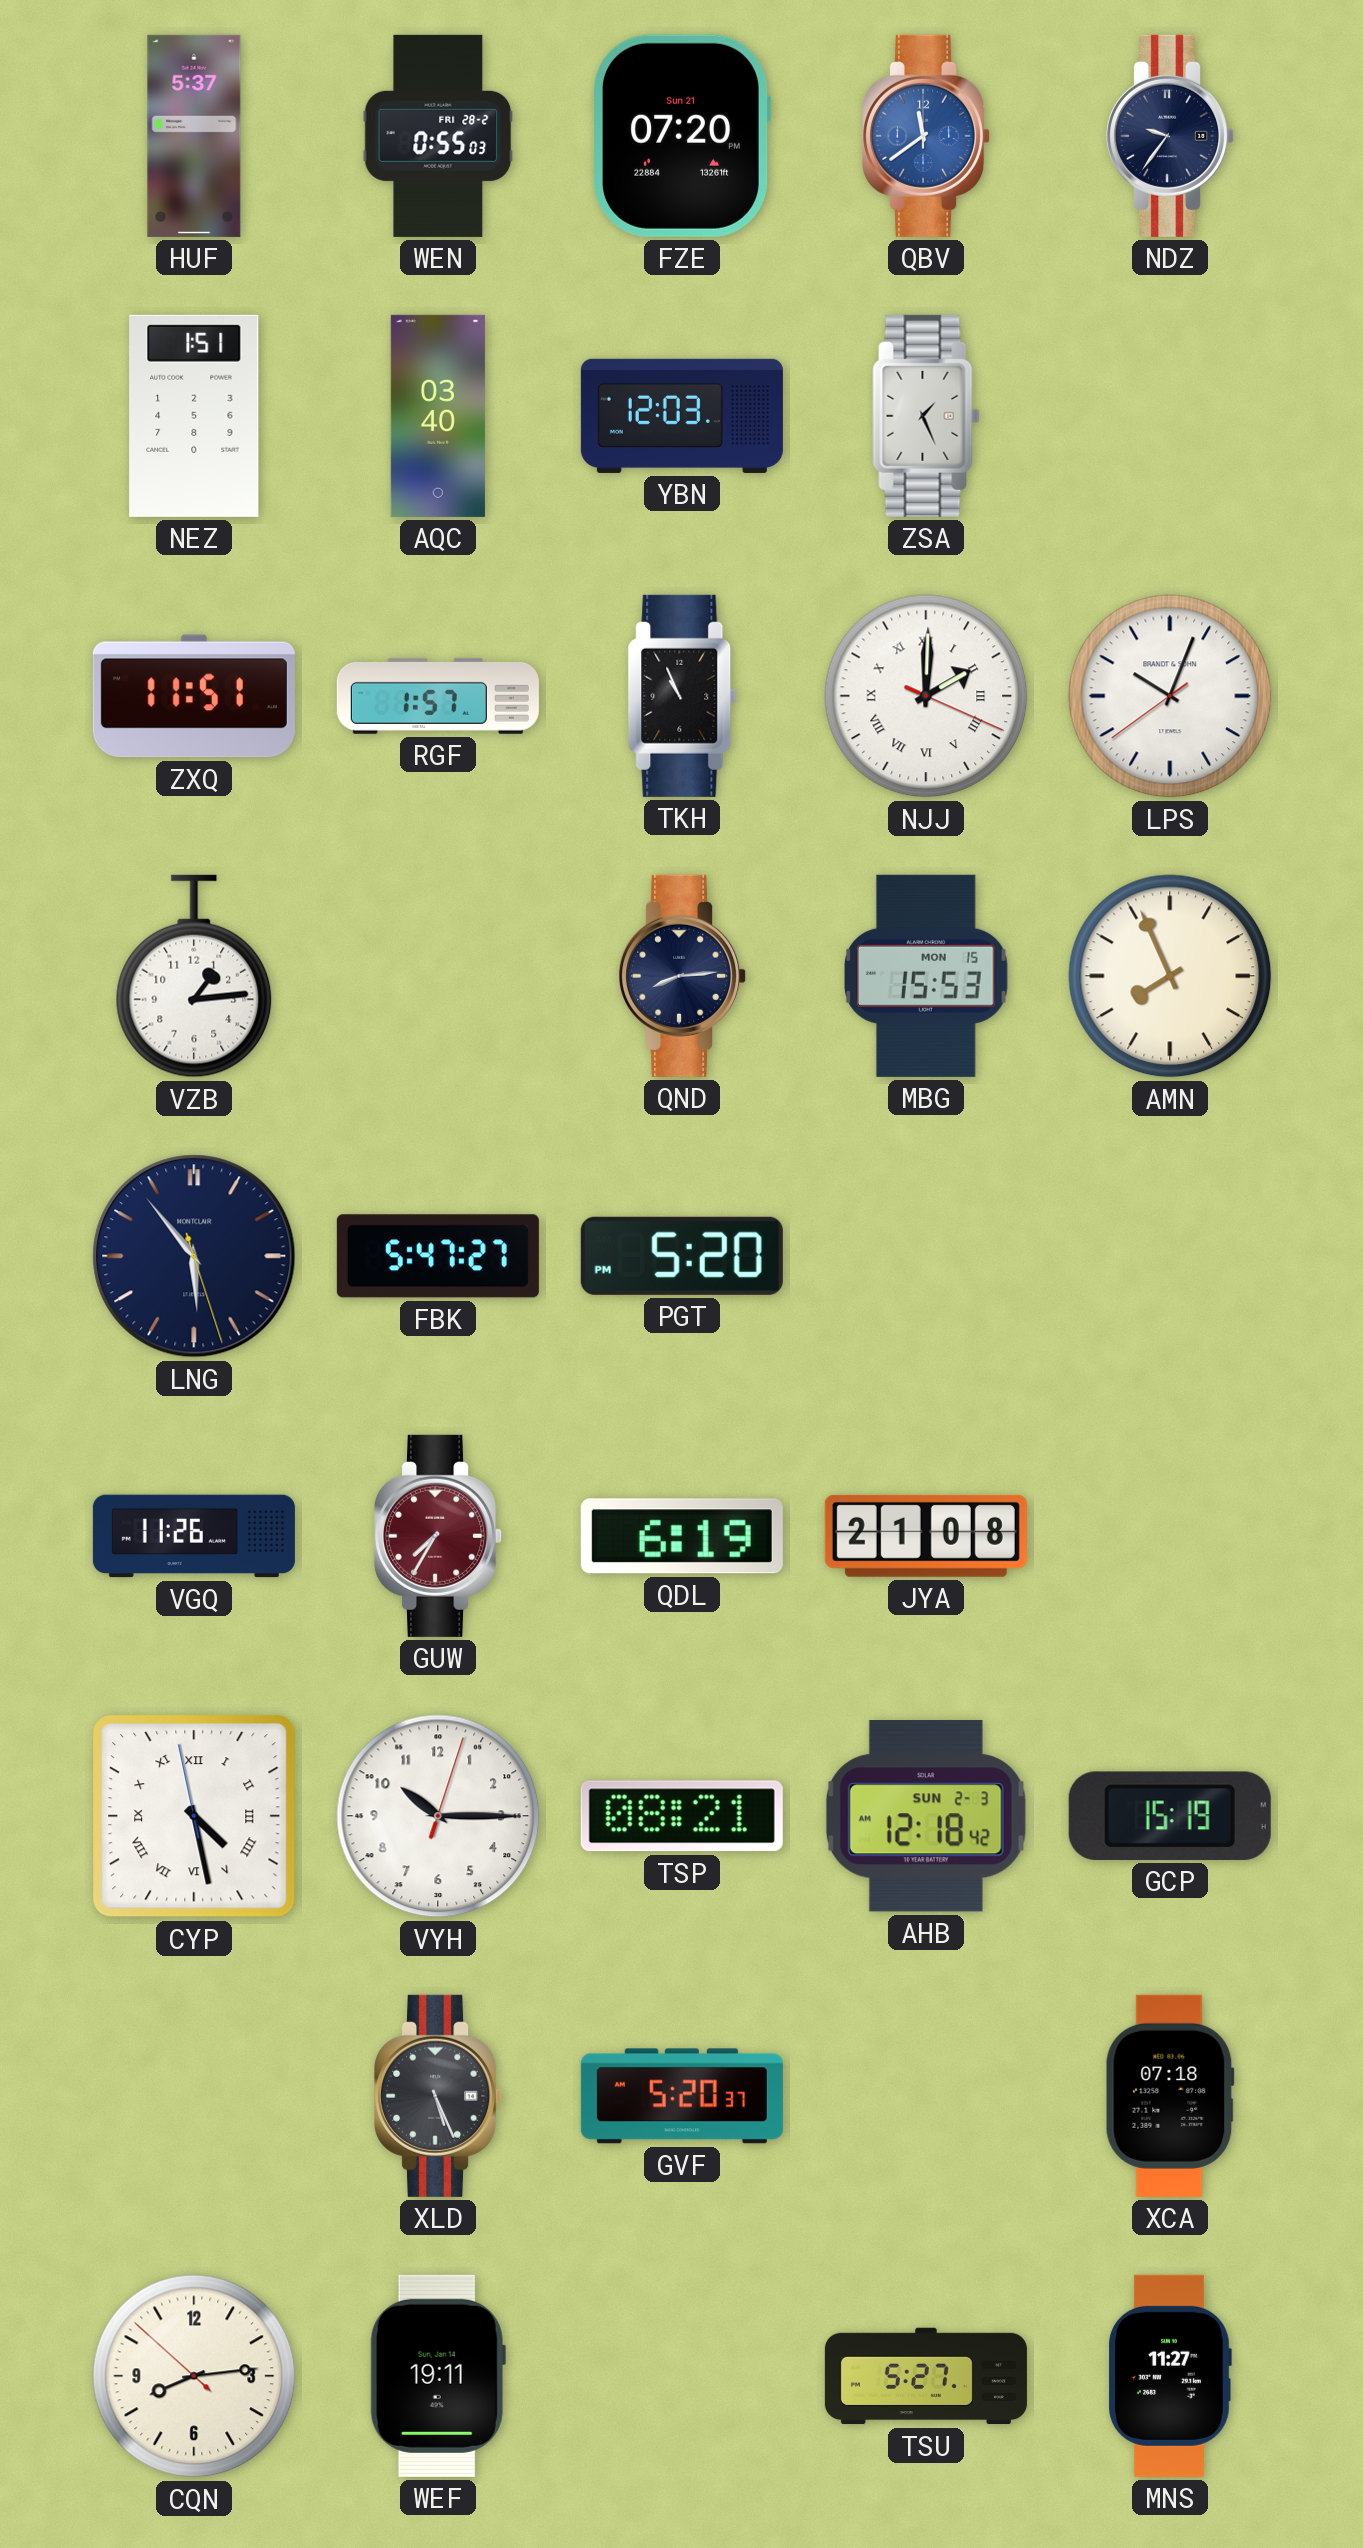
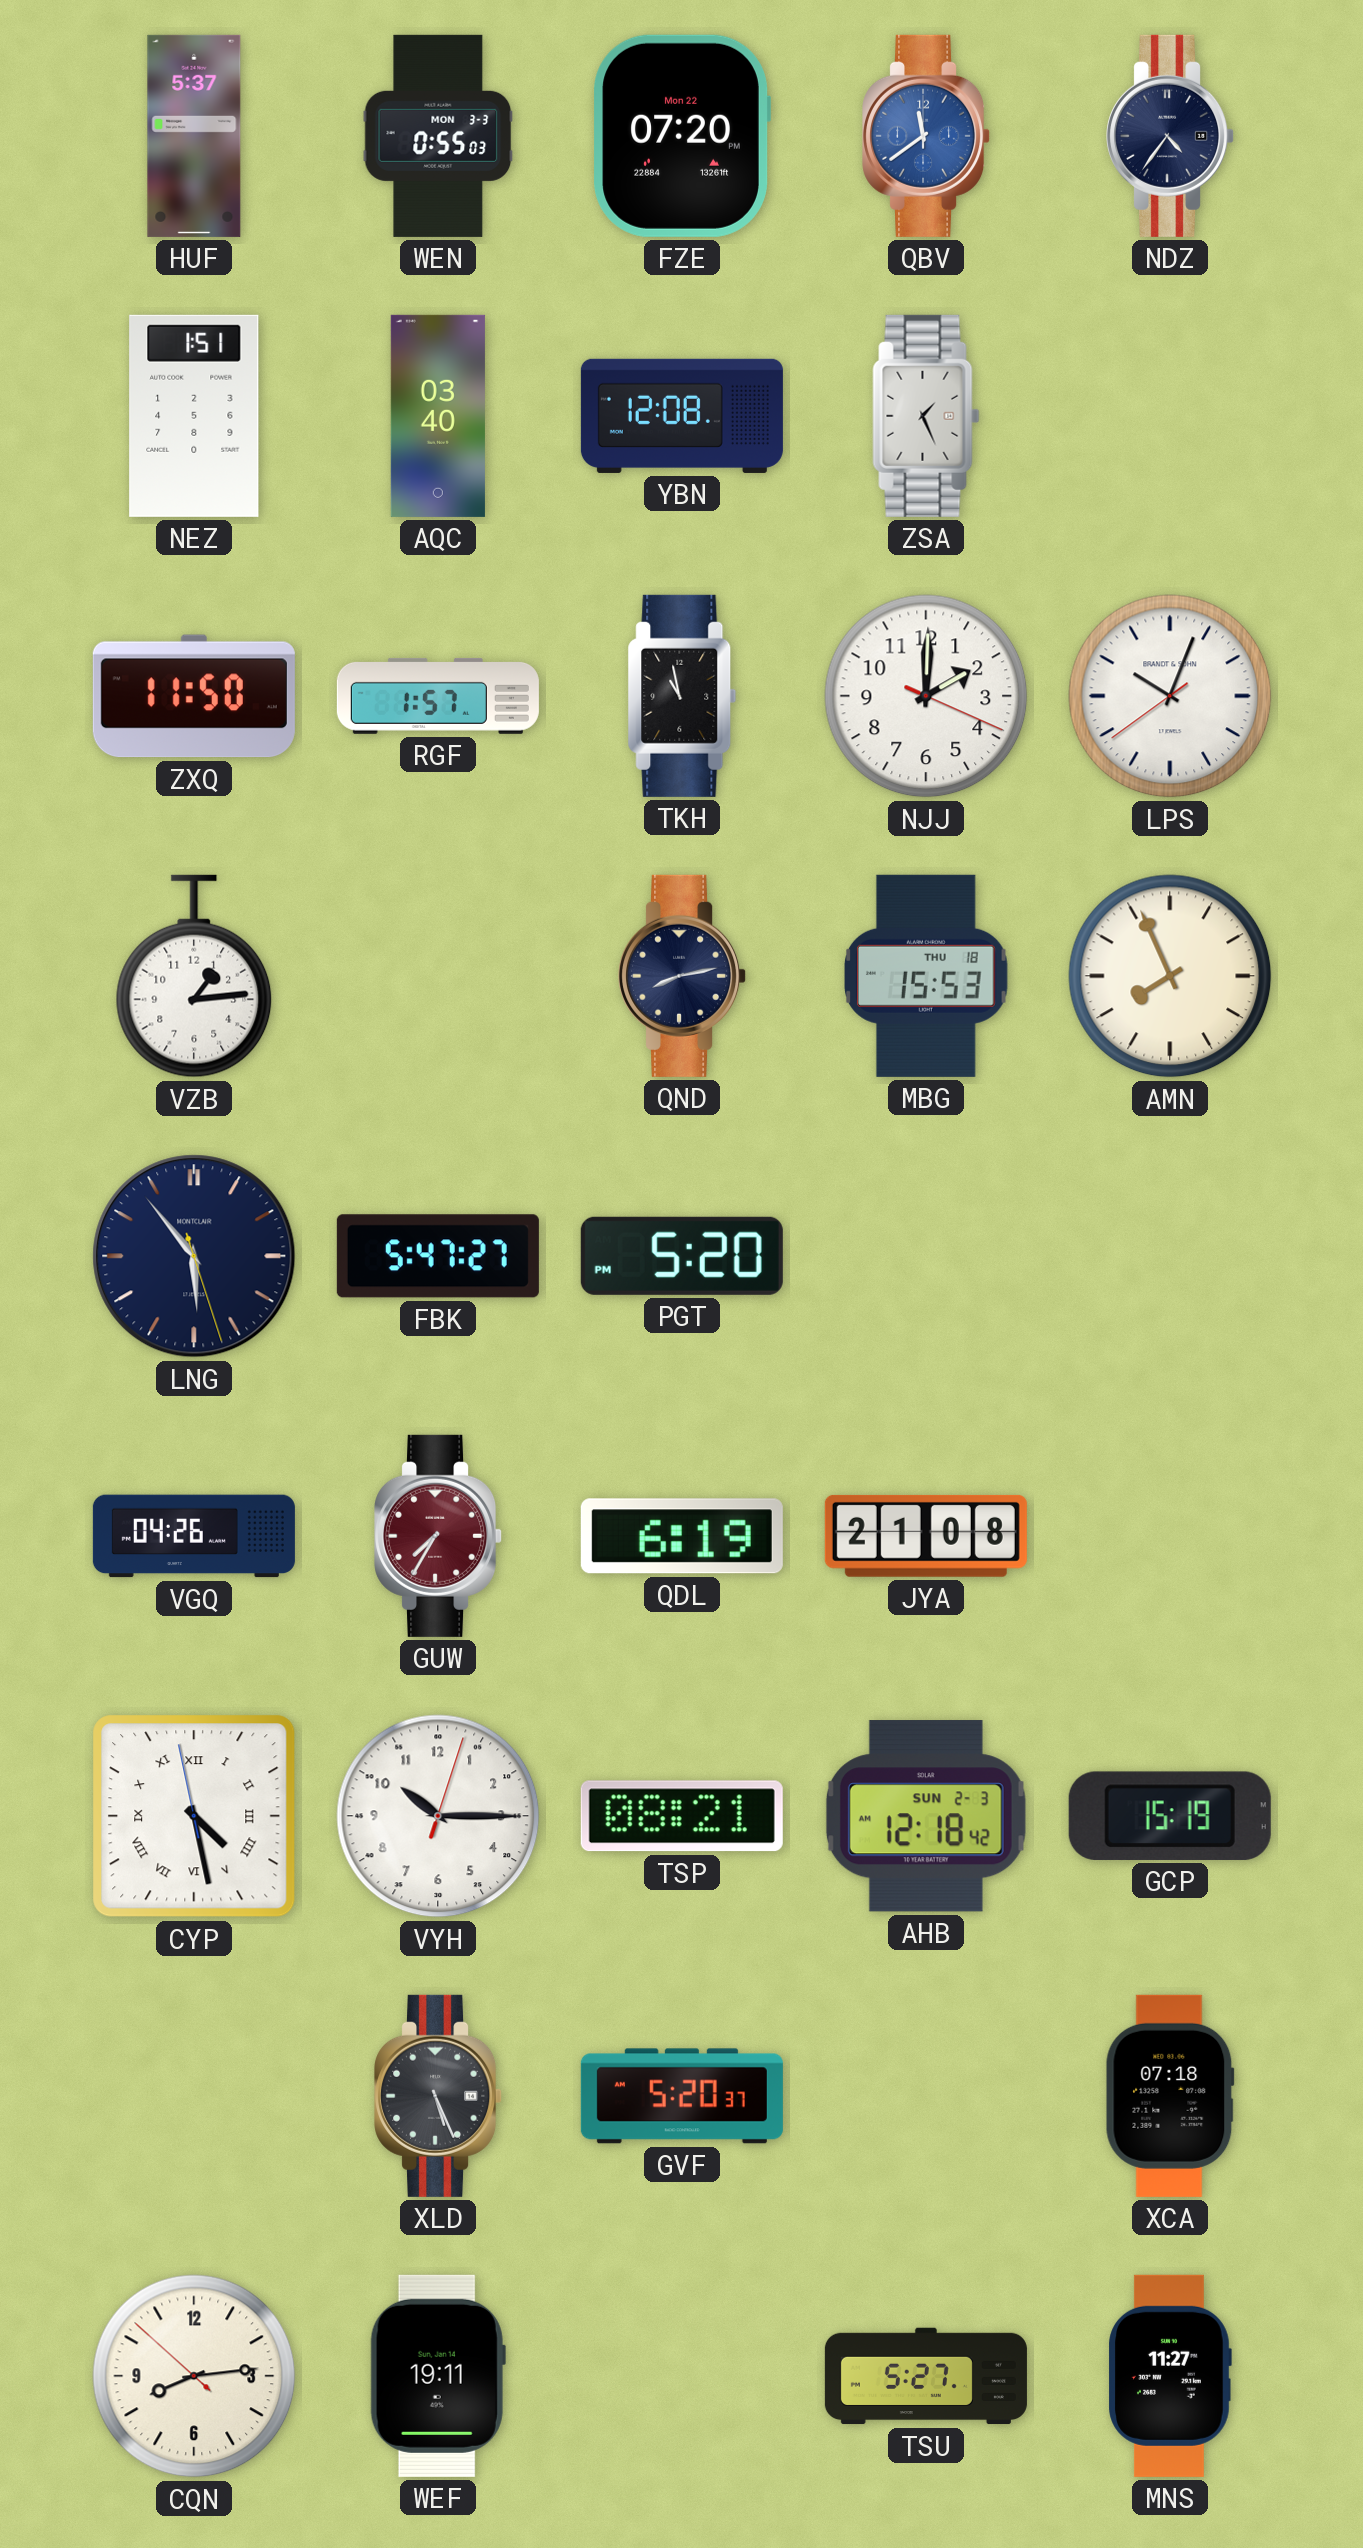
WEN date: FRI 28-2 -> MON 3-3 (438, 136)
FZE date: Sun 21 -> Mon 22 (682, 136)
NDZ: 9:36 -> 4:36 (1171, 136)
YBN: 12:03 -> 12:08 (682, 416)
ZXQ: 11:51 -> 11:50 (194, 696)
TKH: 10:56 -> 10:58 (682, 696)
NJJ numerals: Roman -> Arabic (926, 696)
QND: 8:14 -> 8:13 (683, 976)
MBG date: MON 15 -> THU 18 (927, 976)
VGQ: 11:26 -> 04:26 (194, 1536)
